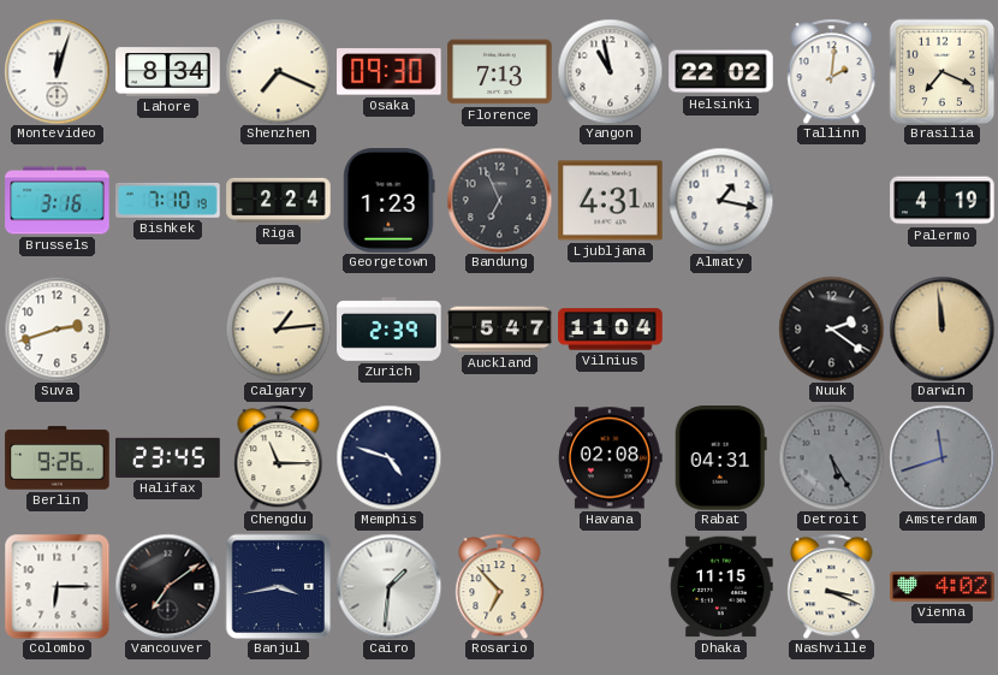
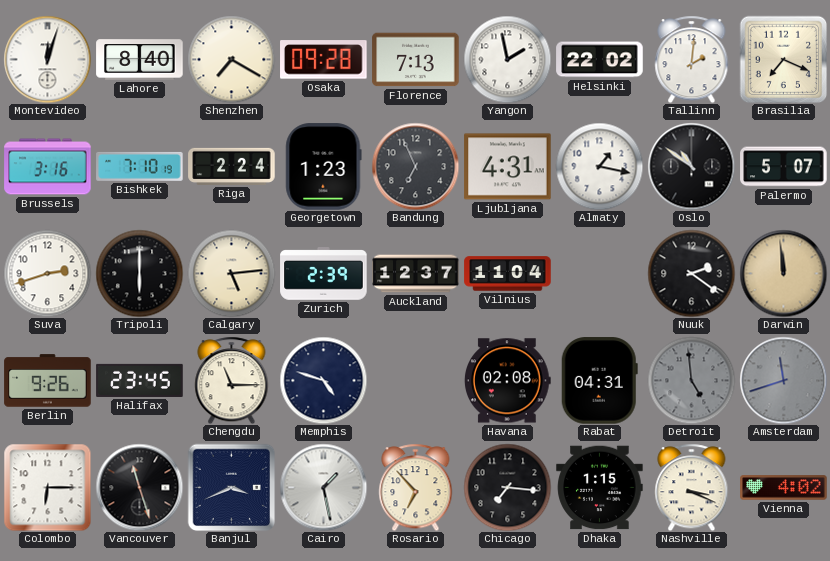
Lahore: 8:34 -> 8:40 (140, 60)
Shenzhen: 7:19 -> 7:20 (231, 59)
Osaka: 09:30 -> 09:28 (324, 60)
Yangon: 10:58 -> 1:58 (507, 59)
Oslo: none -> 10:51 (691, 166)
Palermo: 4:19 -> 5:07 (784, 167)
Tripoli: none -> 6:00 (139, 273)
Calgary: 1:14 -> 5:14 (231, 273)
Auckland: 5:47 -> 12:37 (416, 274)
Detroit: 5:25 -> 4:59 (691, 380)
Vancouver: 7:09 -> 11:27 (139, 487)
Banjul: 3:43 -> 3:41 (231, 487)
Cairo: 1:31 -> 1:28 (323, 487)
Chicago: none -> 7:16 (507, 487)
Dhaka: 11:15 -> 1:15 (600, 488)
